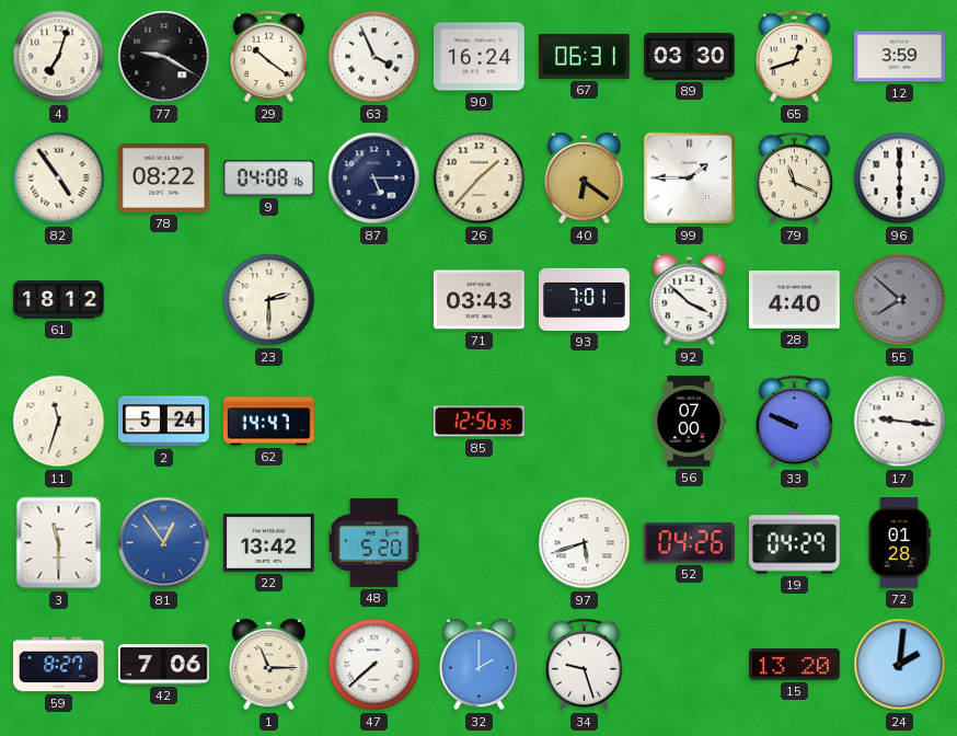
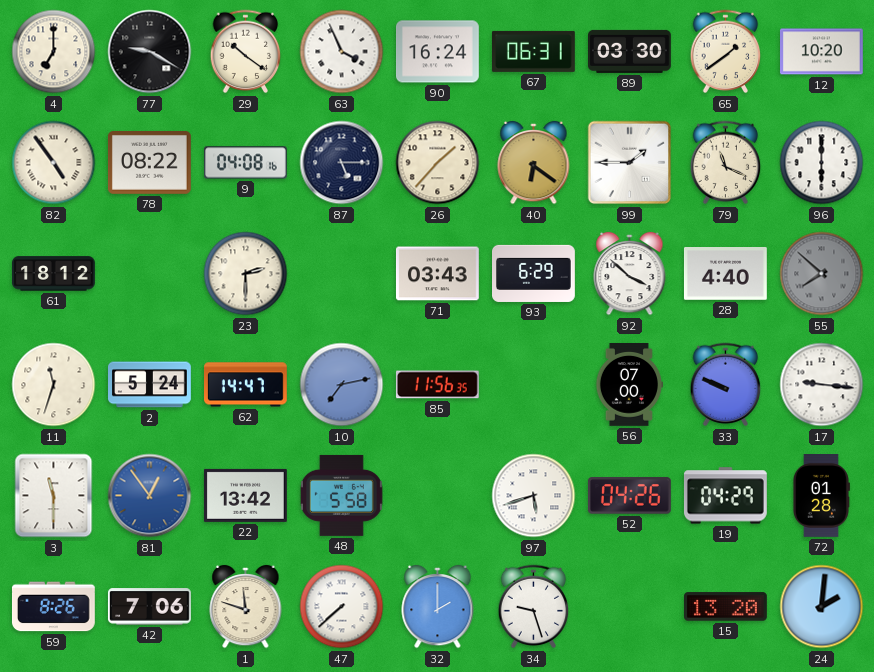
4: 7:03 -> 7:00 (54, 52)
65: 12:42 -> 1:39 (726, 52)
12: 3:59 -> 10:20 (822, 52)
93: 7:01 -> 6:29 (534, 273)
10: none -> 7:13 (342, 385)
85: 12:56 -> 11:56 (437, 385)
48: 5:20 -> 5:58 (341, 495)
59: 8:27 -> 8:26 (54, 607)
1: 11:15 -> 11:48 (246, 607)
